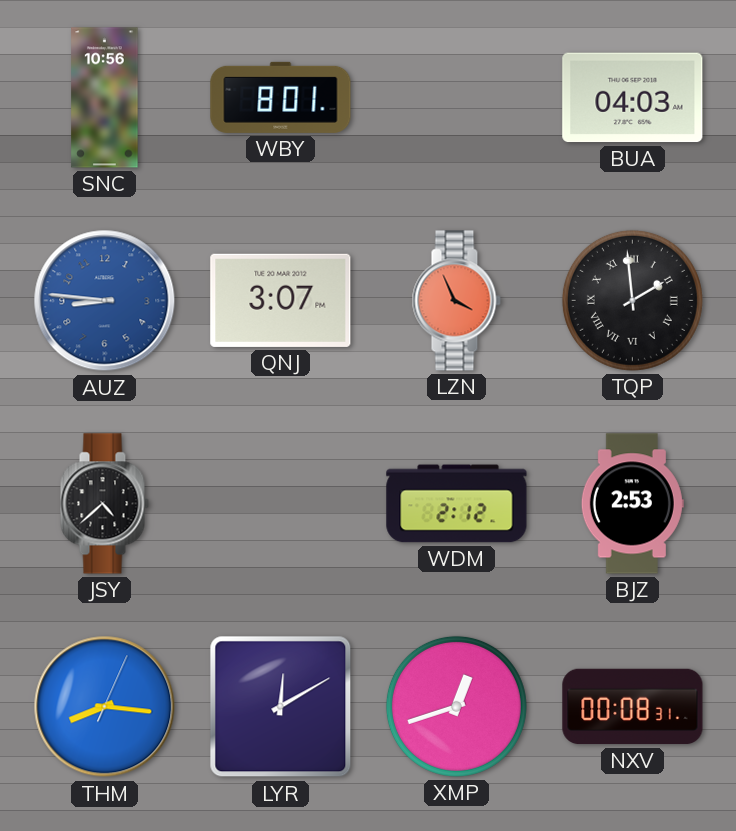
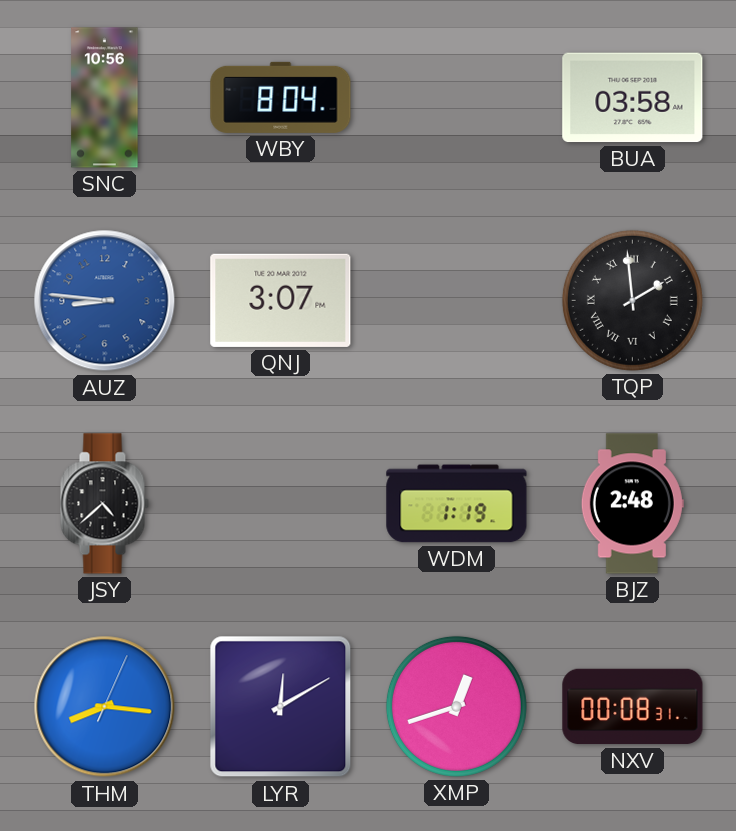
WBY: 8:01 -> 8:04 (281, 97)
BUA: 04:03 -> 03:58 (633, 98)
LZN: 3:56 -> none (456, 301)
WDM: 2:12 -> 1:19 (457, 504)
BJZ: 2:53 -> 2:48 (632, 504)
